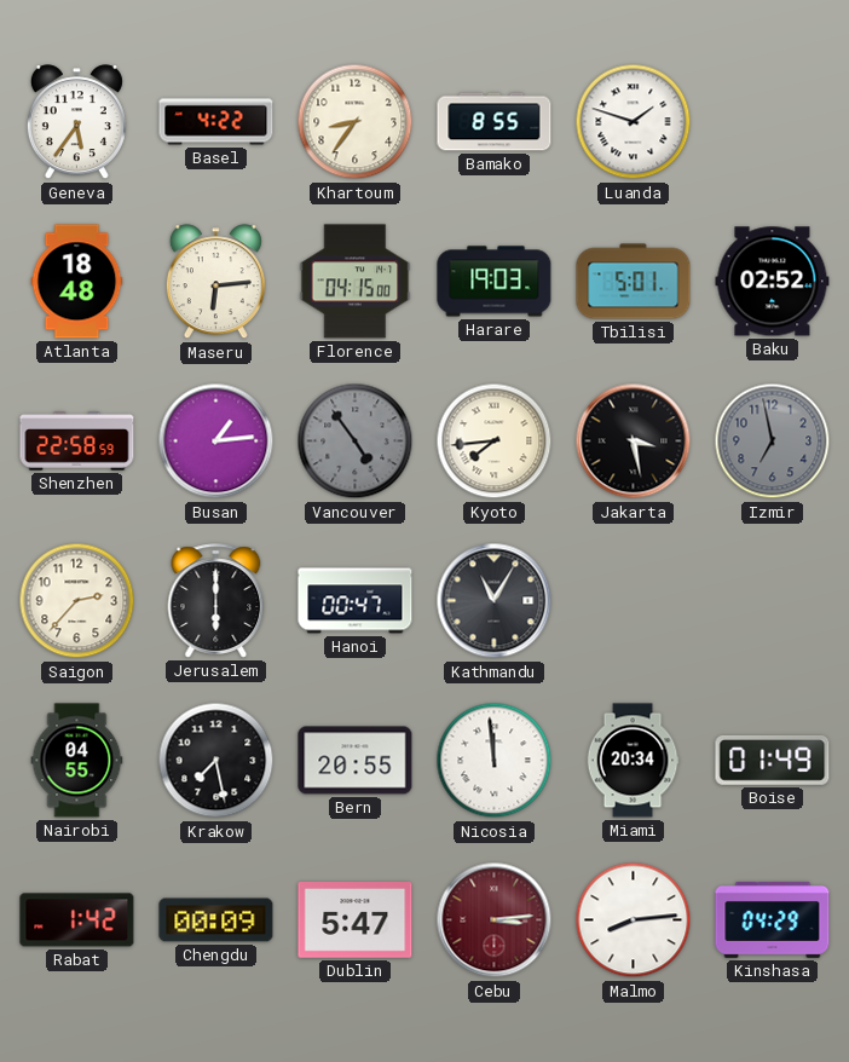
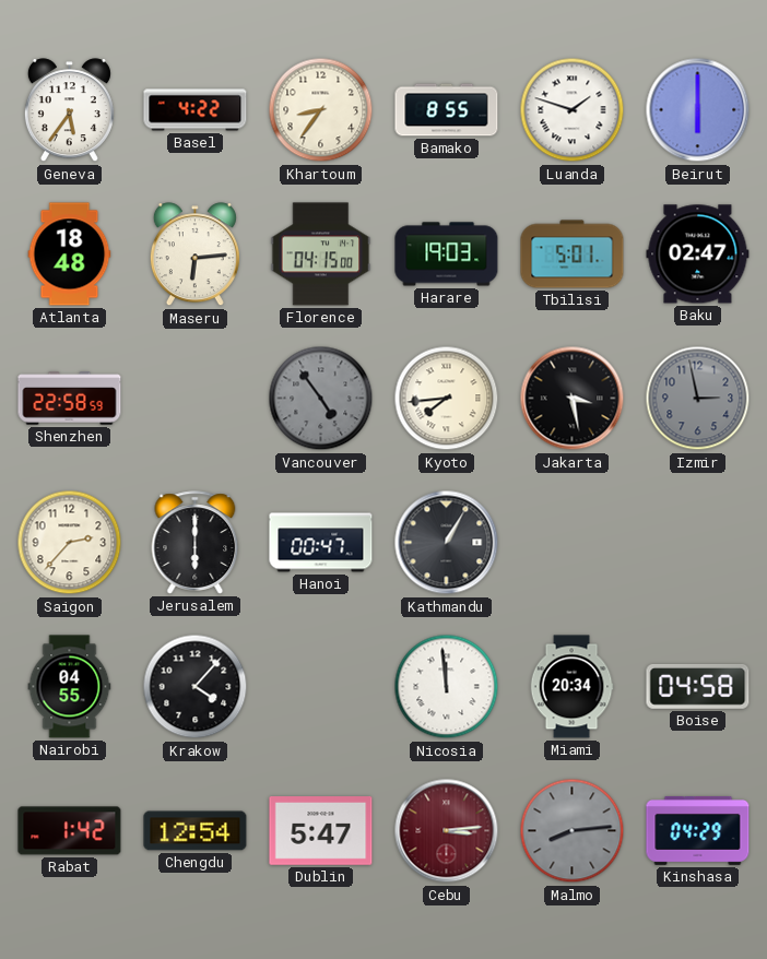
Beirut: none -> 6:00 (698, 110)
Baku: 02:52 -> 02:47 (698, 254)
Busan: 1:14 -> none (216, 441)
Izmir: 6:58 -> 2:58 (698, 399)
Kathmandu: 11:05 -> 1:05 (447, 543)
Krakow: 7:28 -> 4:07 (196, 687)
Bern: 20:55 -> none (356, 761)
Boise: 01:49 -> 04:58 (698, 686)
Chengdu: 00:09 -> 12:54 (196, 831)
Malmo dial: white -> grey (573, 831)
